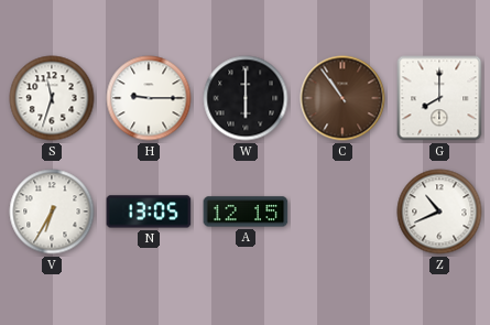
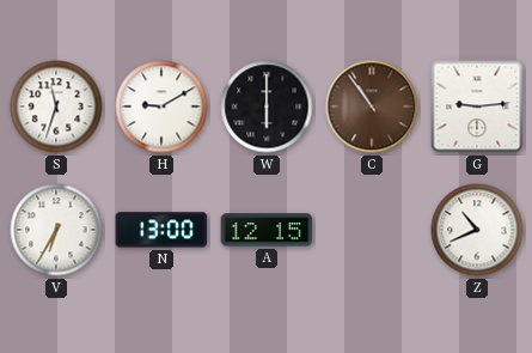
H: 9:15 -> 9:10 (161, 106)
G: 8:00 -> 9:14 (477, 106)
N: 13:05 -> 13:00 (161, 230)
